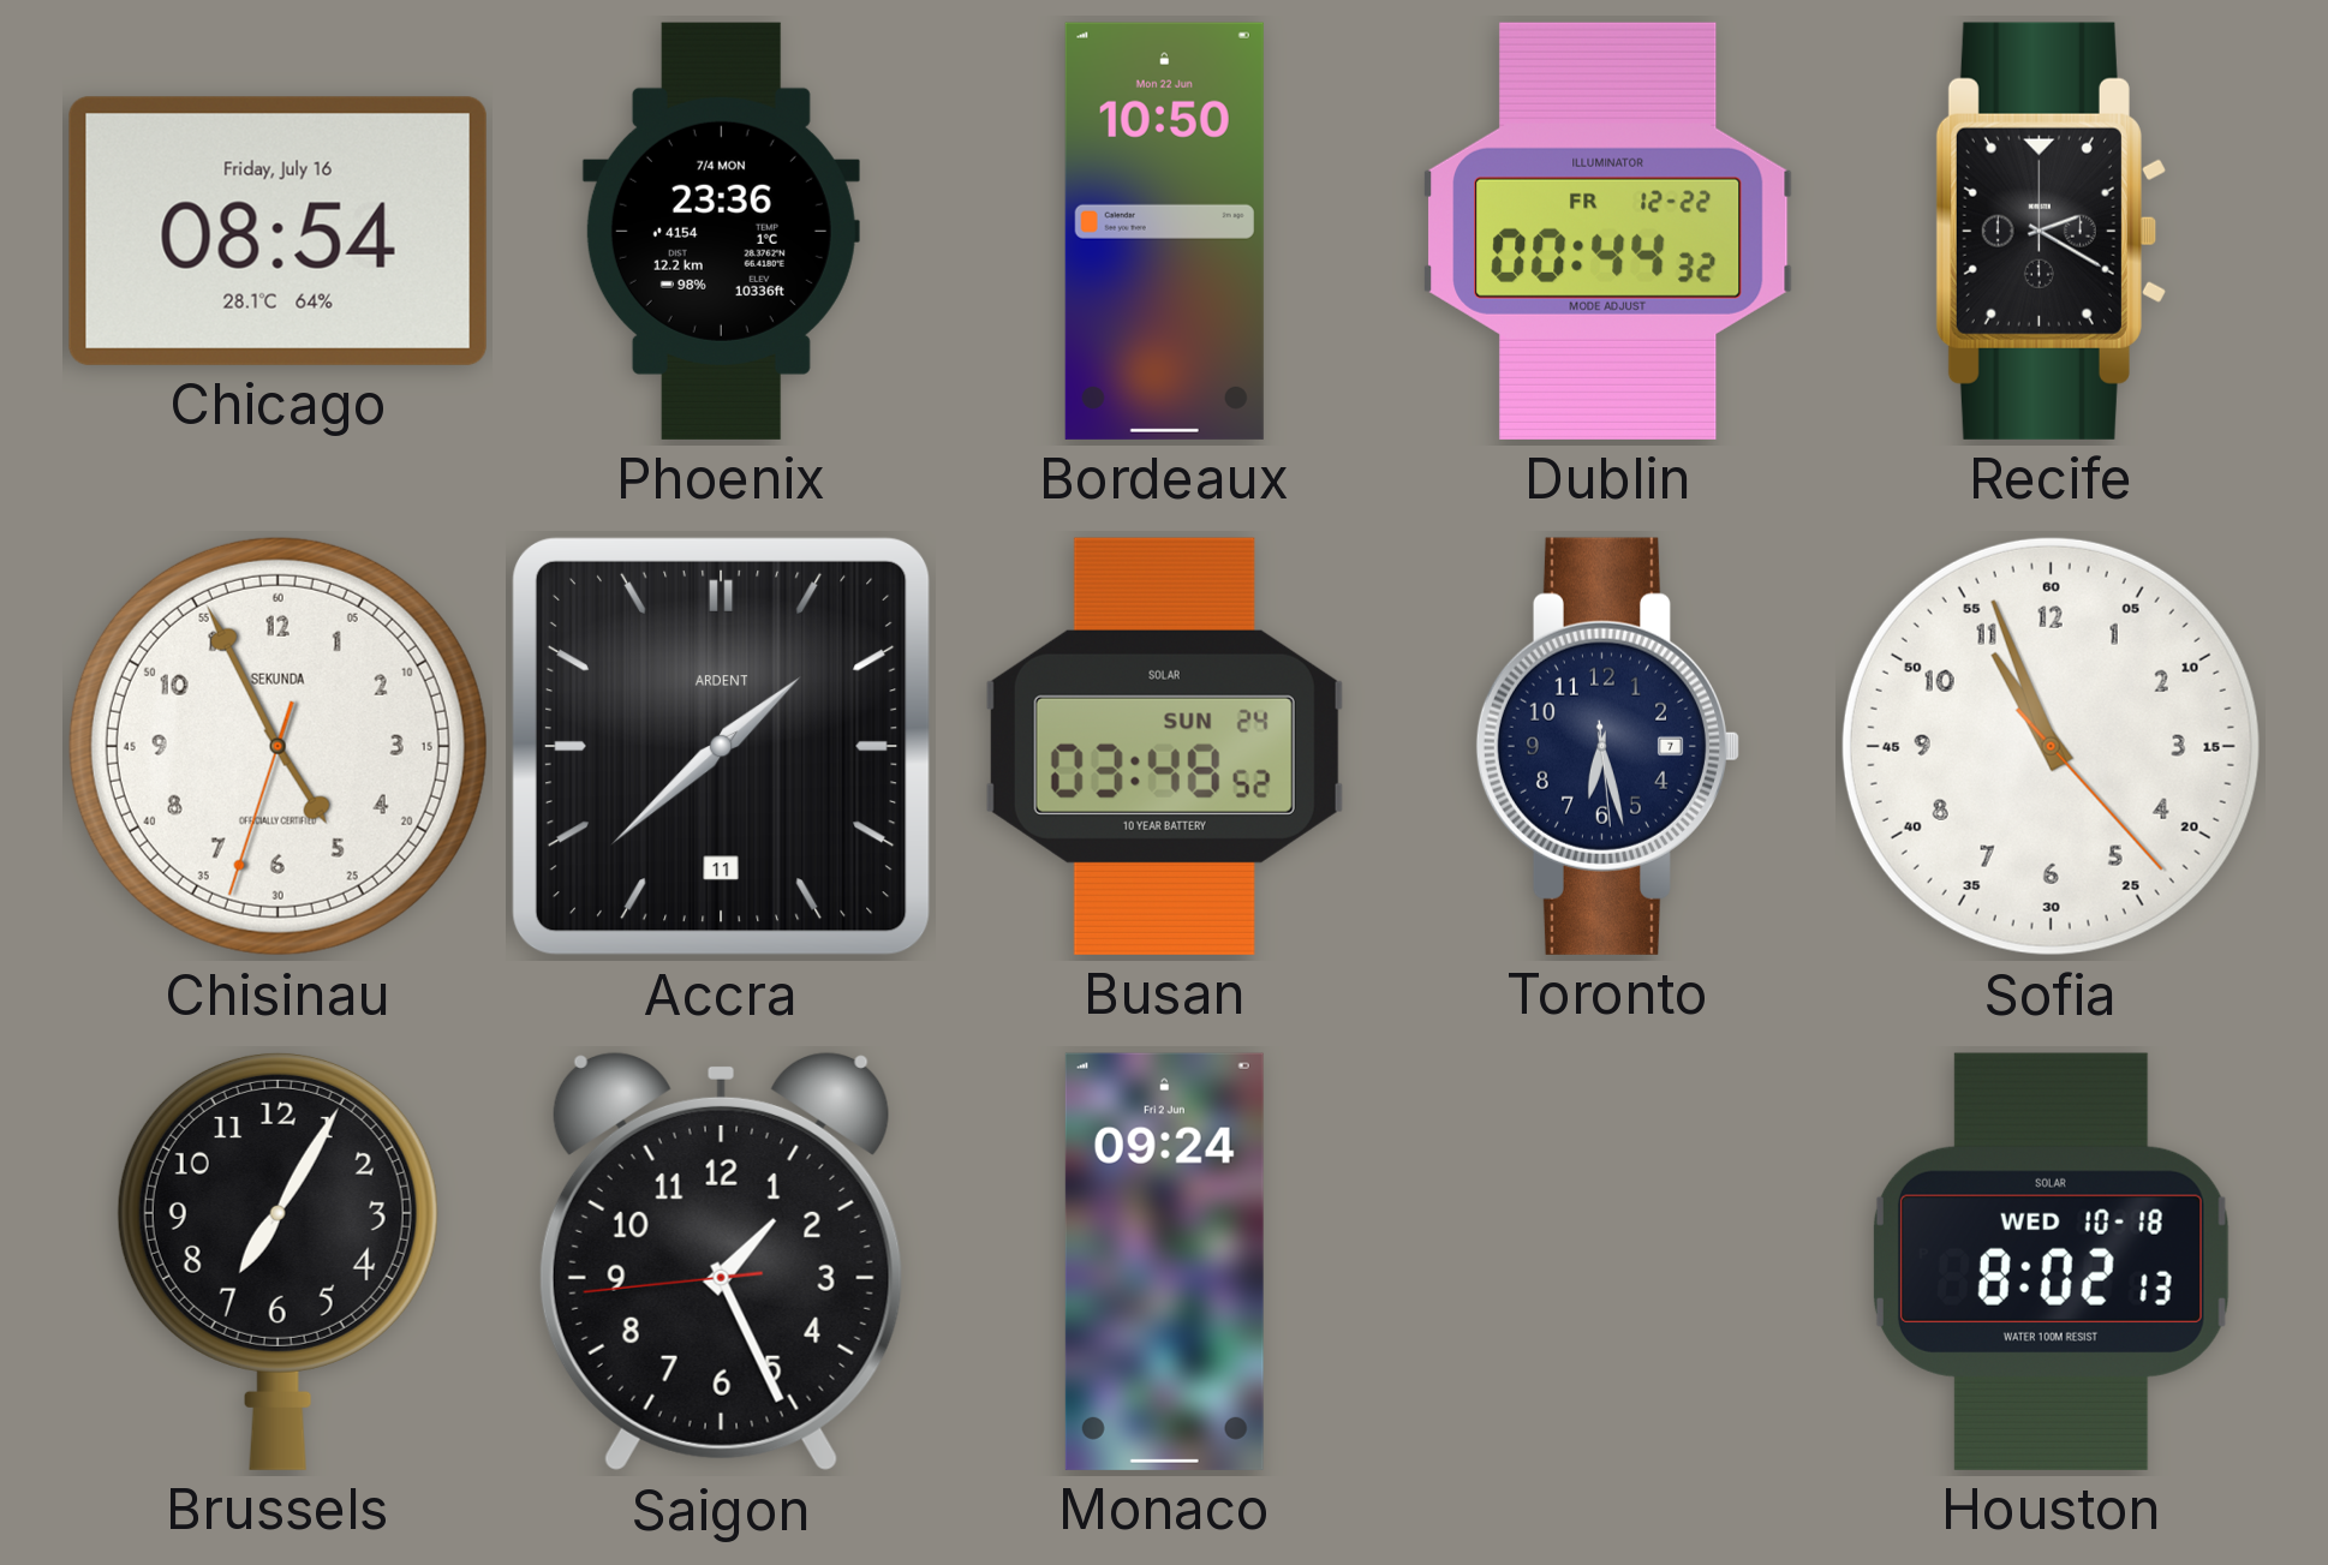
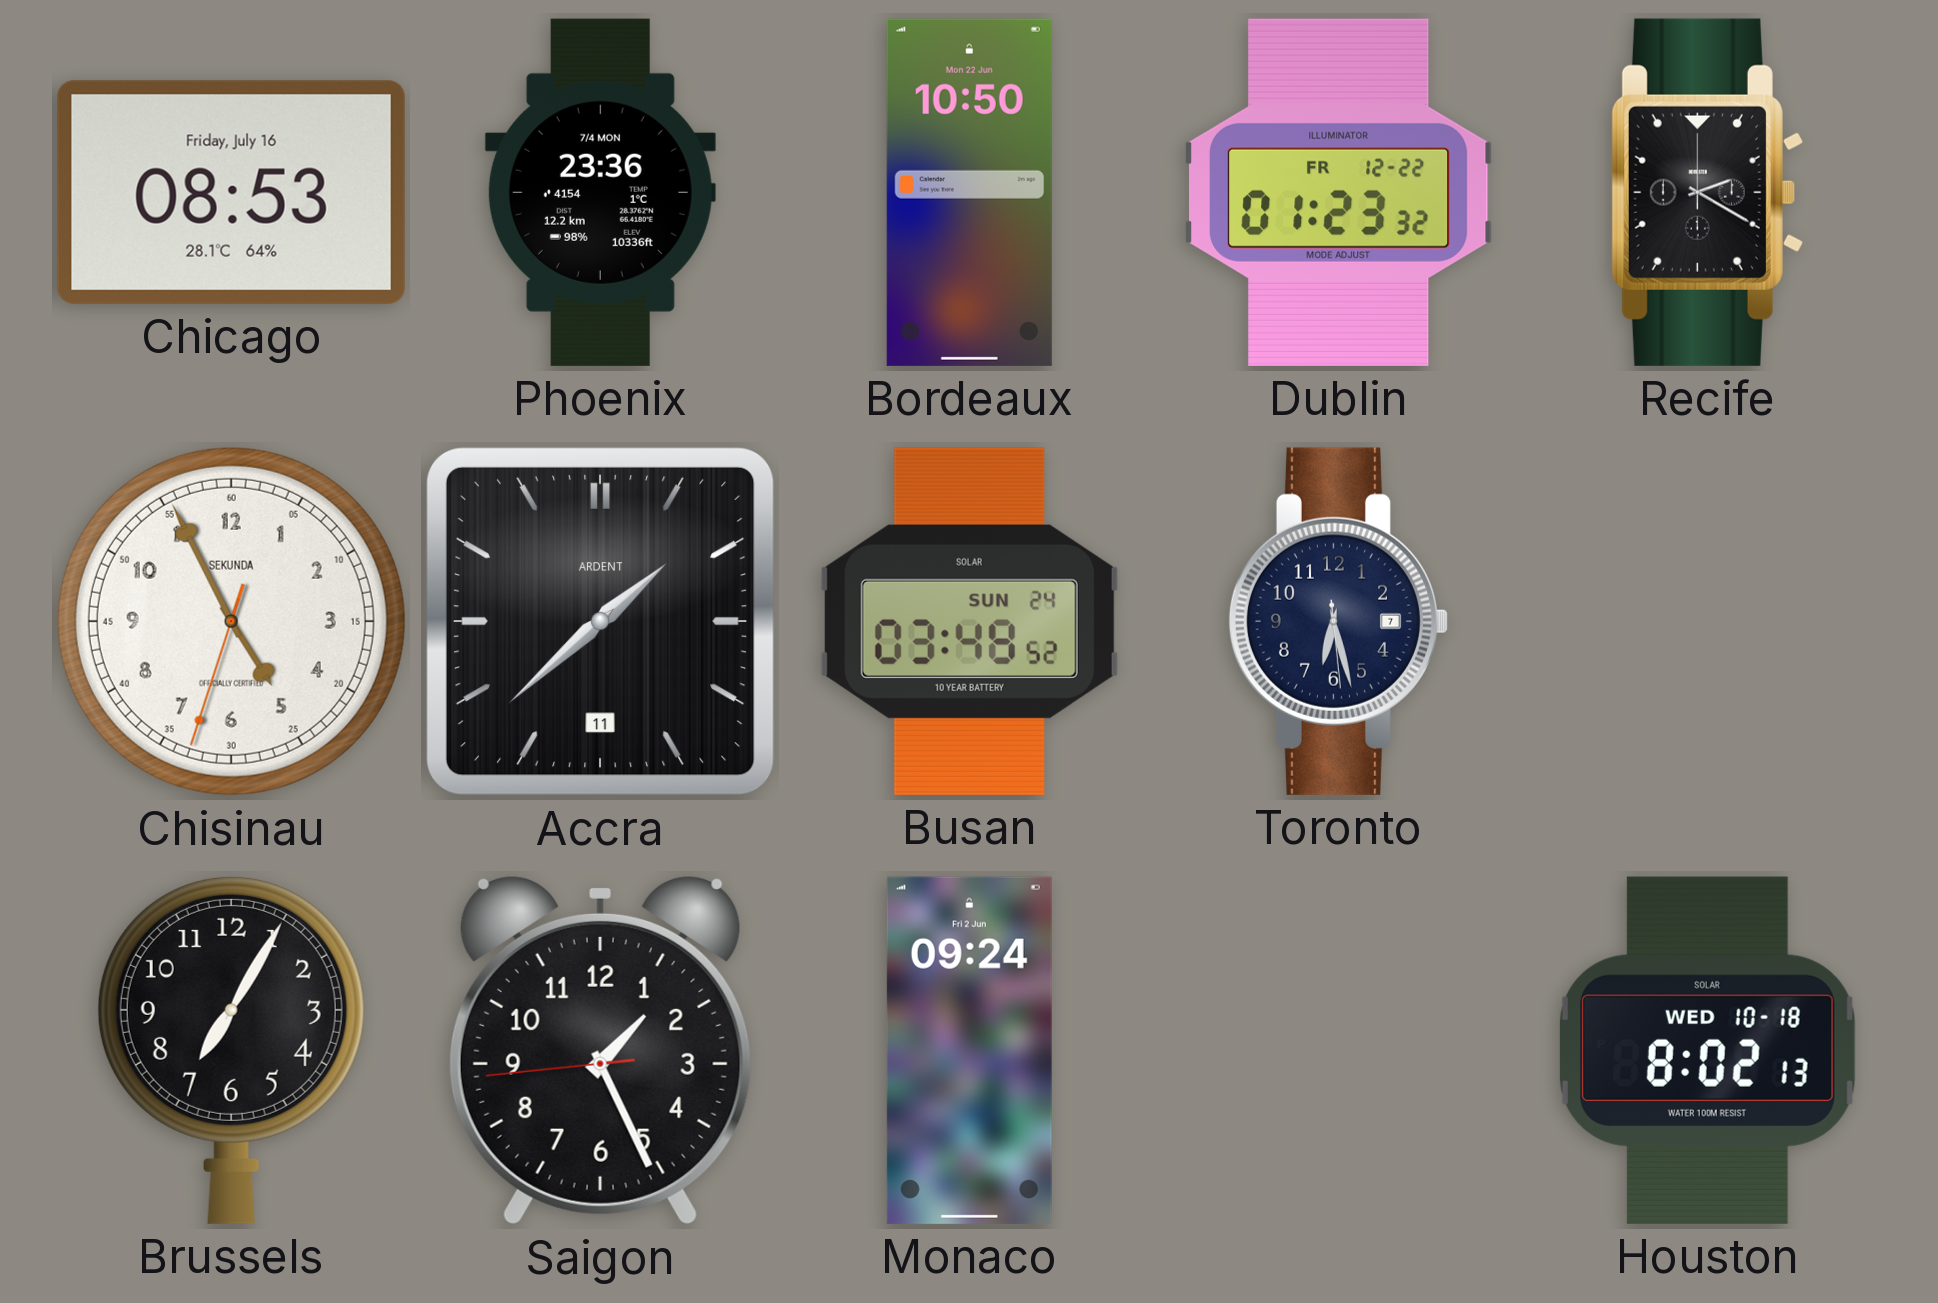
Chicago: 08:54 -> 08:53 (231, 192)
Dublin: 00:44 -> 01:23 (1339, 192)
Sofia: 10:56 -> none (2051, 746)
